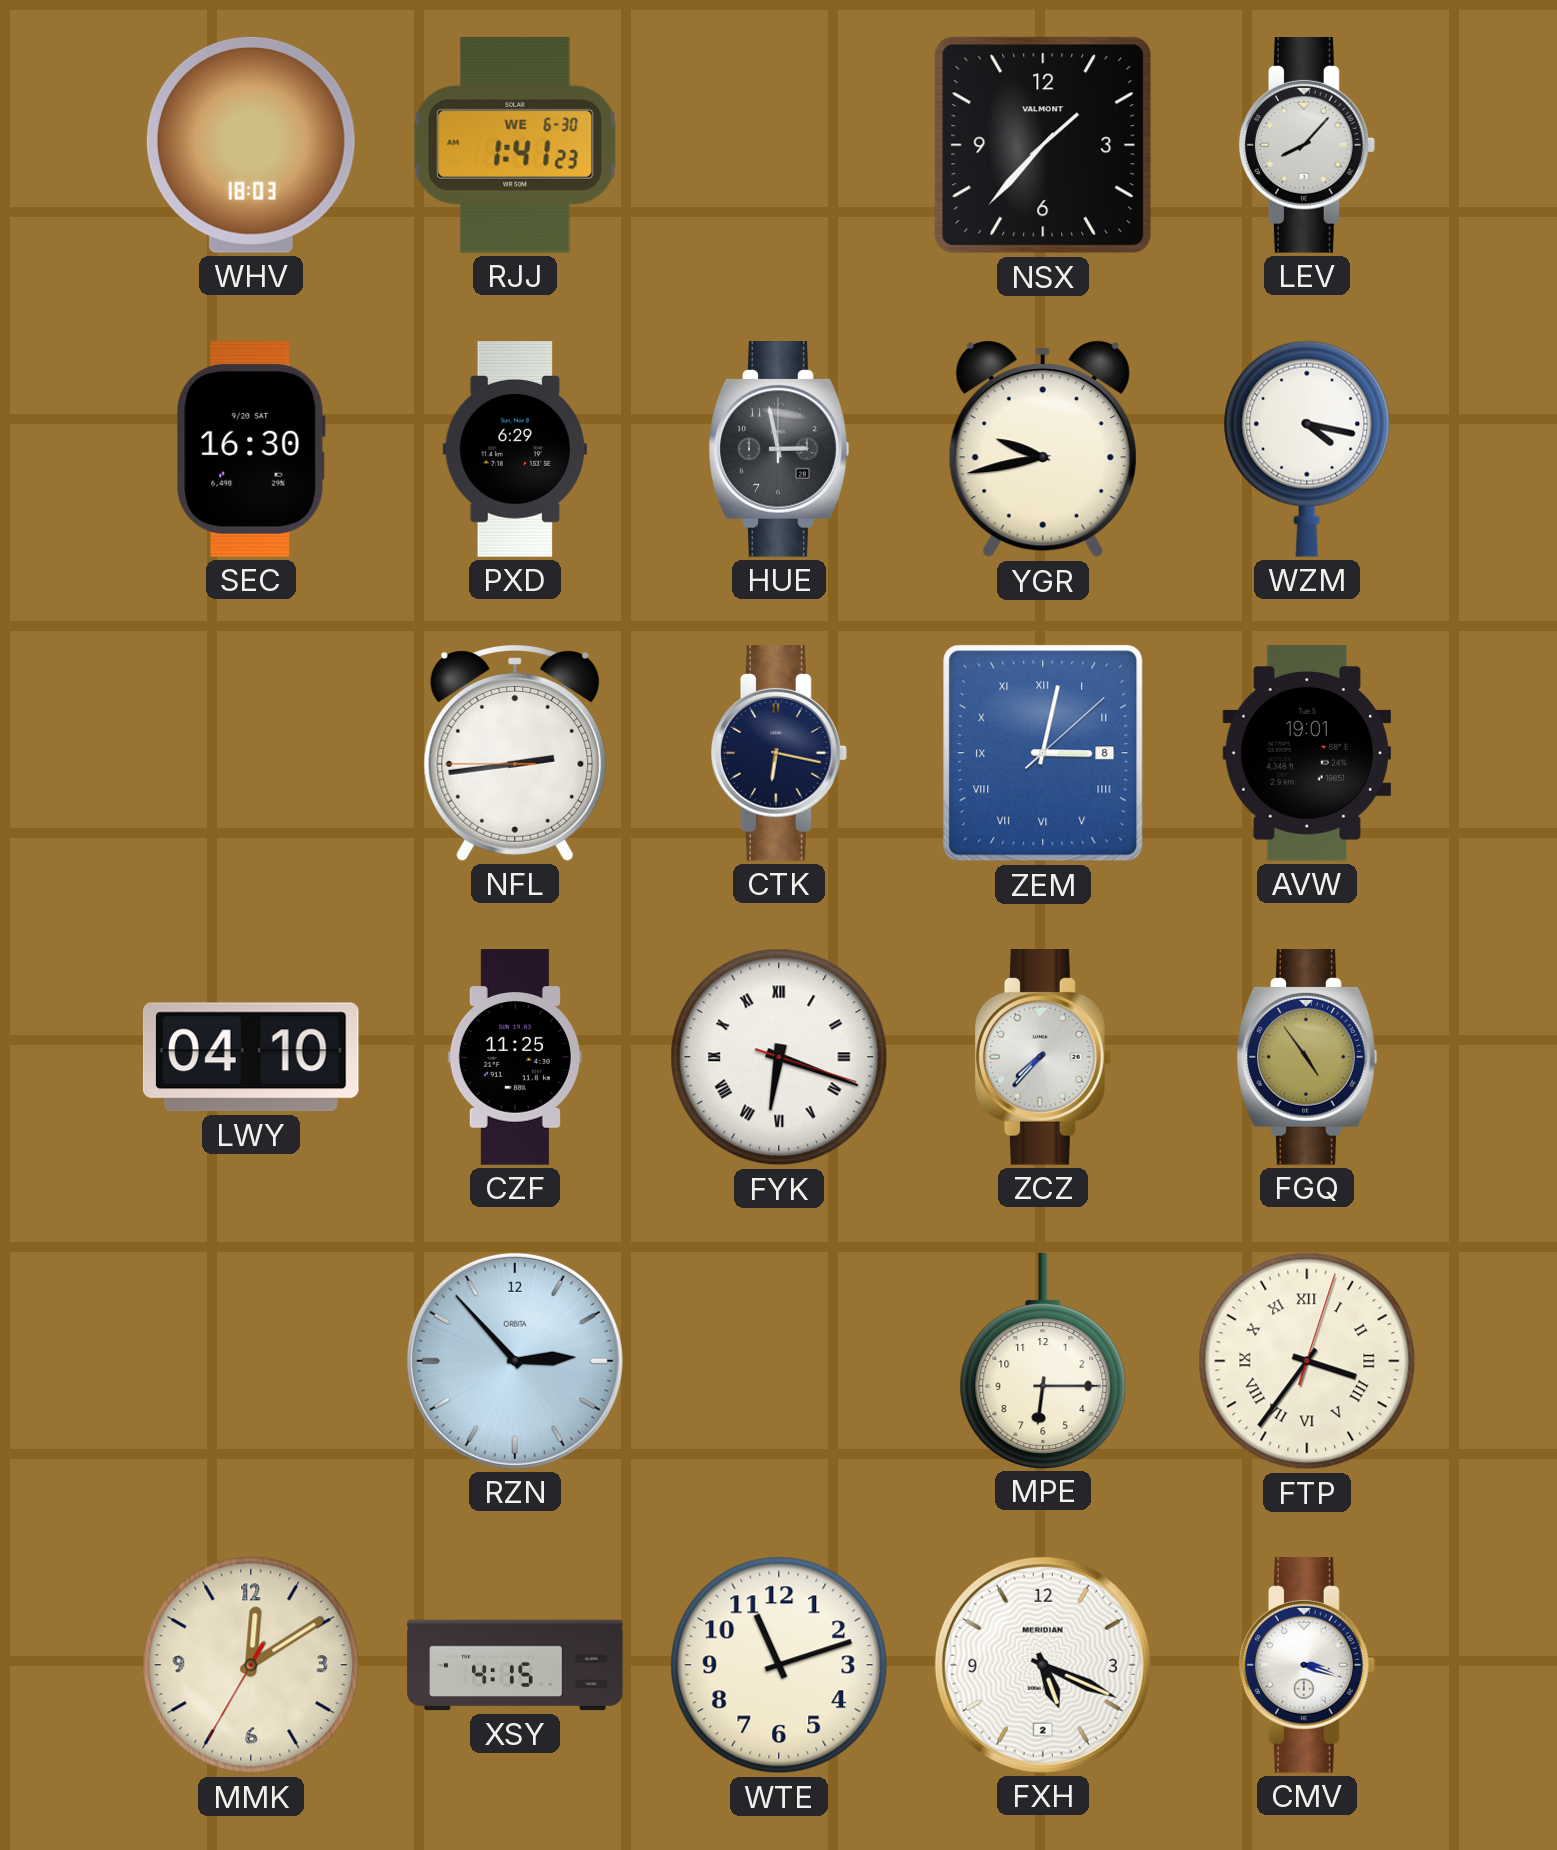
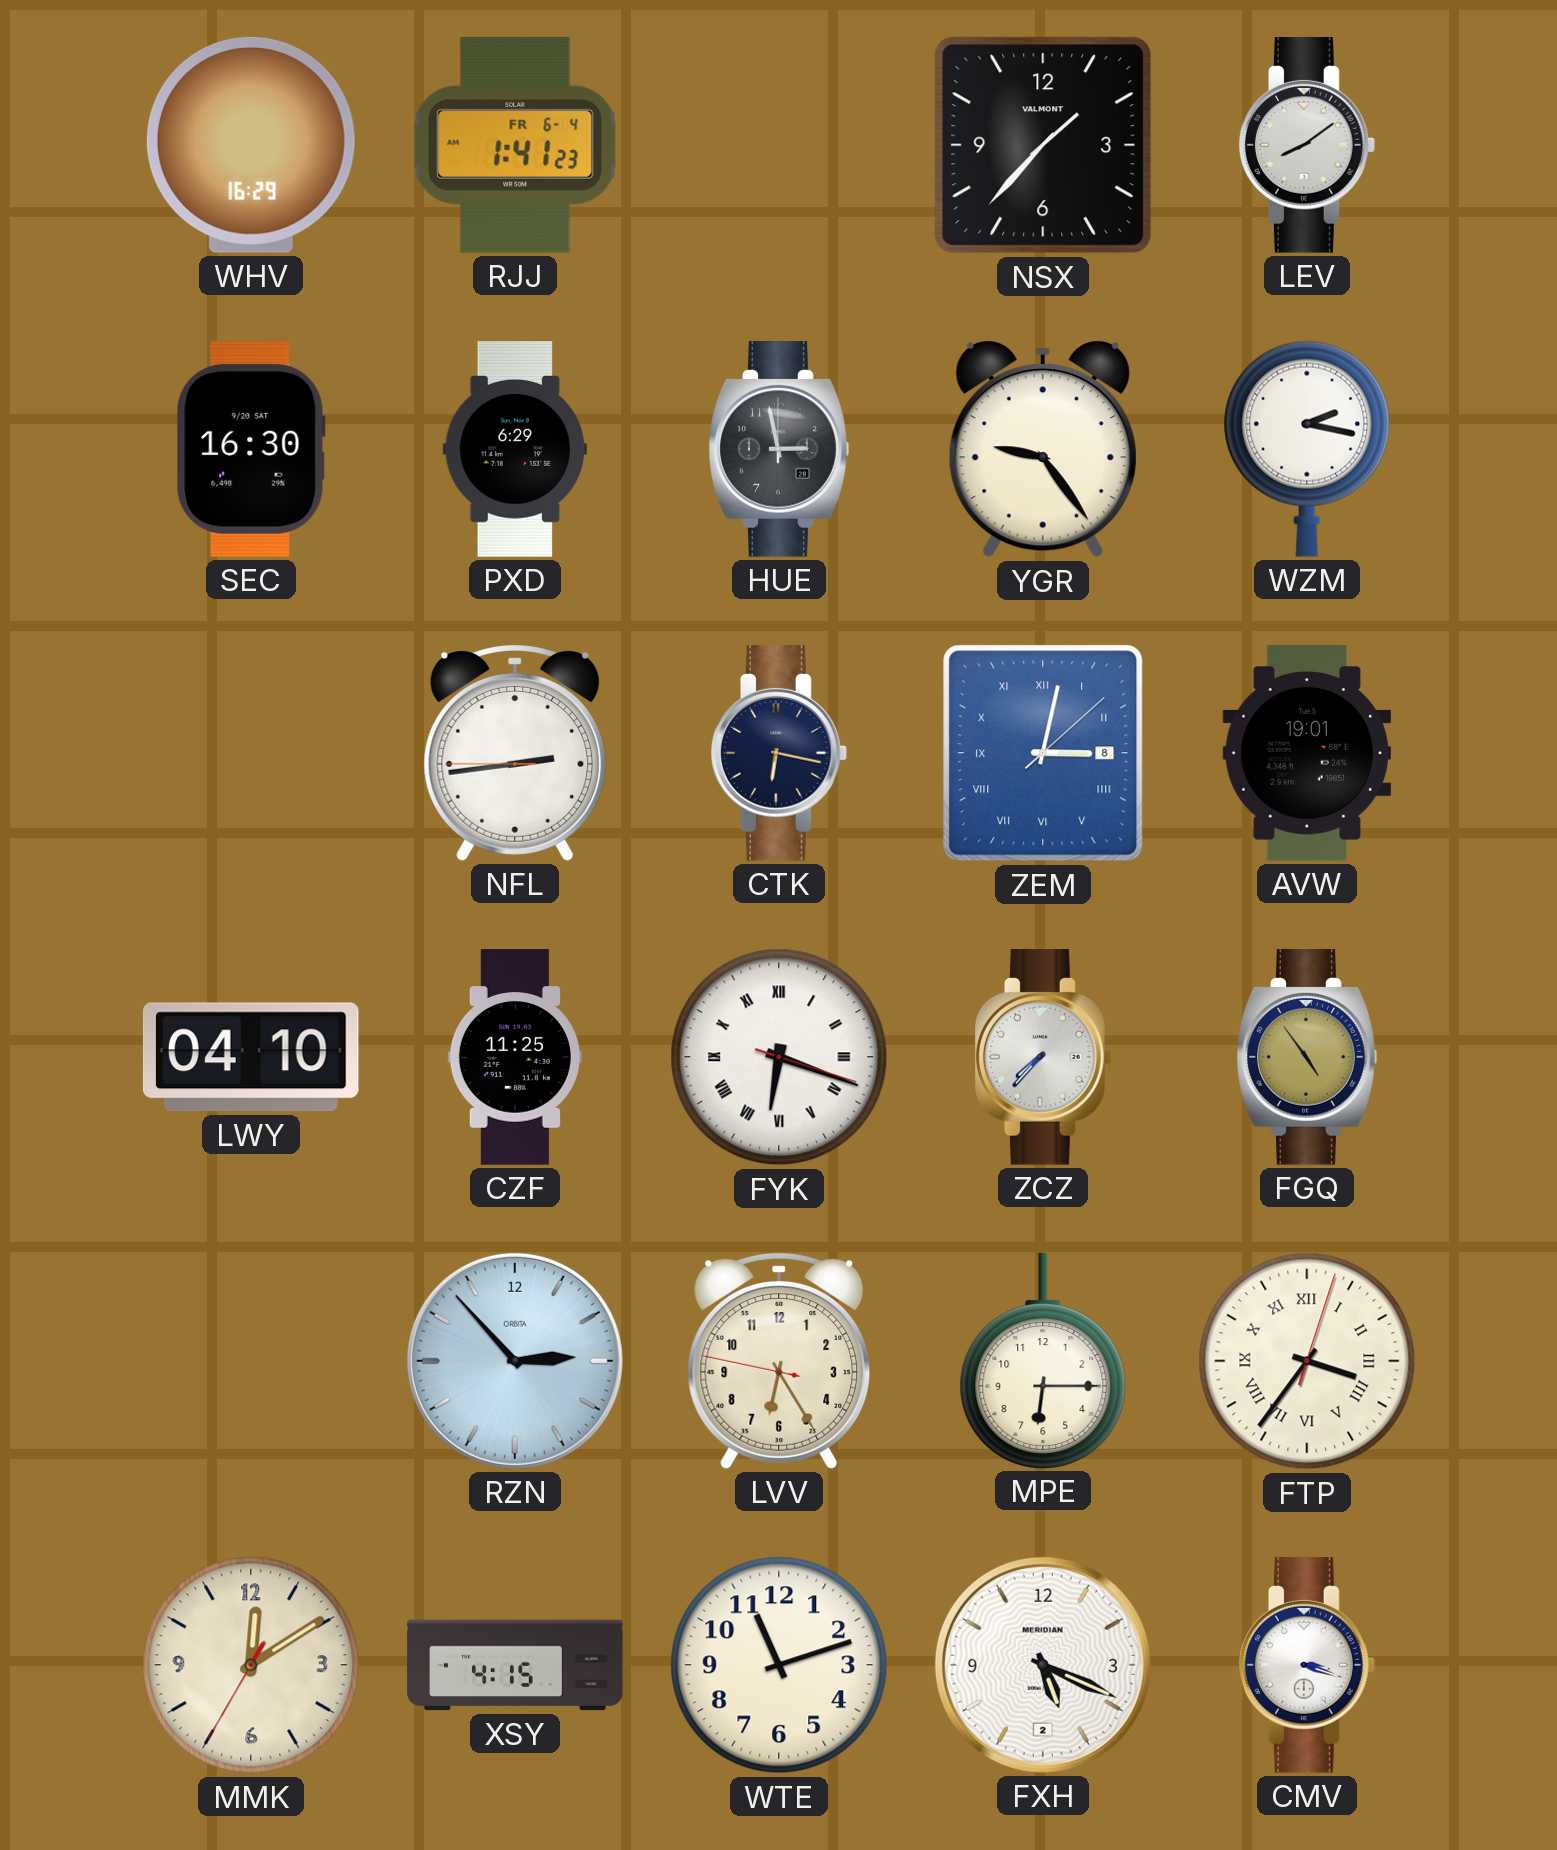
WHV: 18:03 -> 16:29 (251, 145)
RJJ date: WE 6-30 -> FR 6-4 (515, 146)
LEV: 8:07 -> 8:09 (1307, 146)
YGR: 9:43 -> 9:24 (1043, 449)
WZM: 4:17 -> 2:17 (1307, 449)
LVV: none -> 6:24 (779, 1361)
